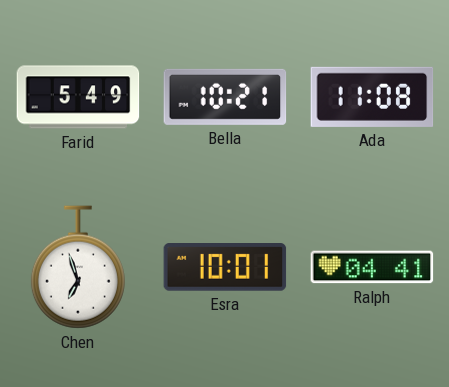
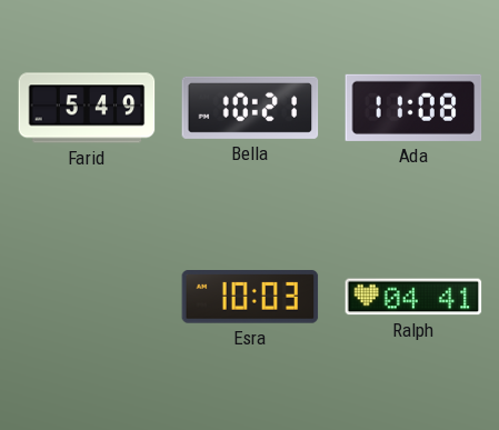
Chen: 6:57 -> none (78, 267)
Esra: 10:01 -> 10:03 (250, 297)
